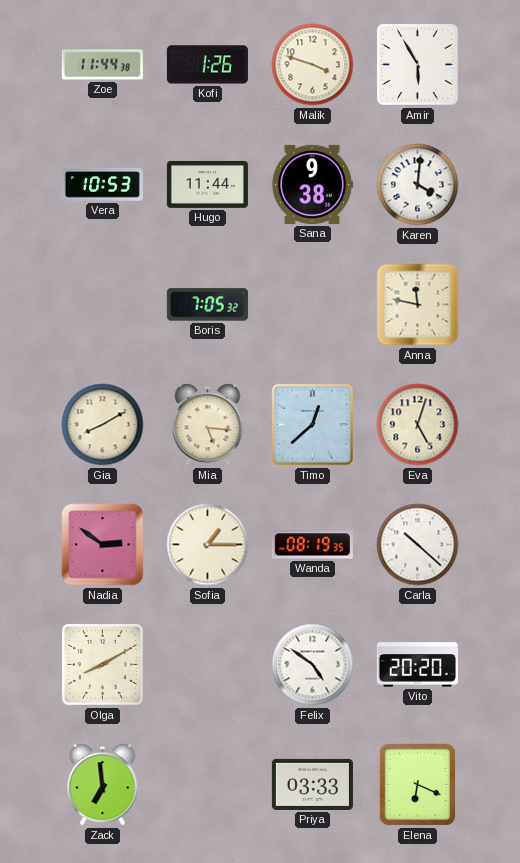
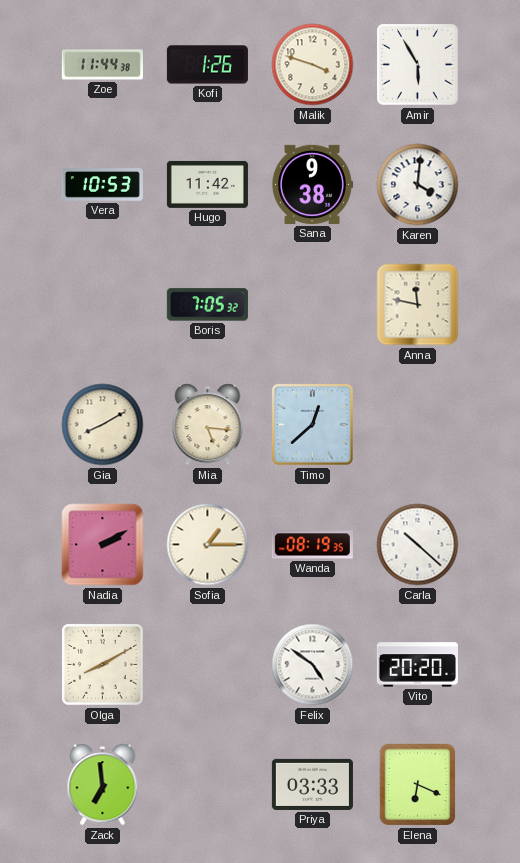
Hugo: 11:44 -> 11:42 (207, 184)
Eva: 5:03 -> none (418, 425)
Nadia: 2:51 -> 2:10 (103, 545)
